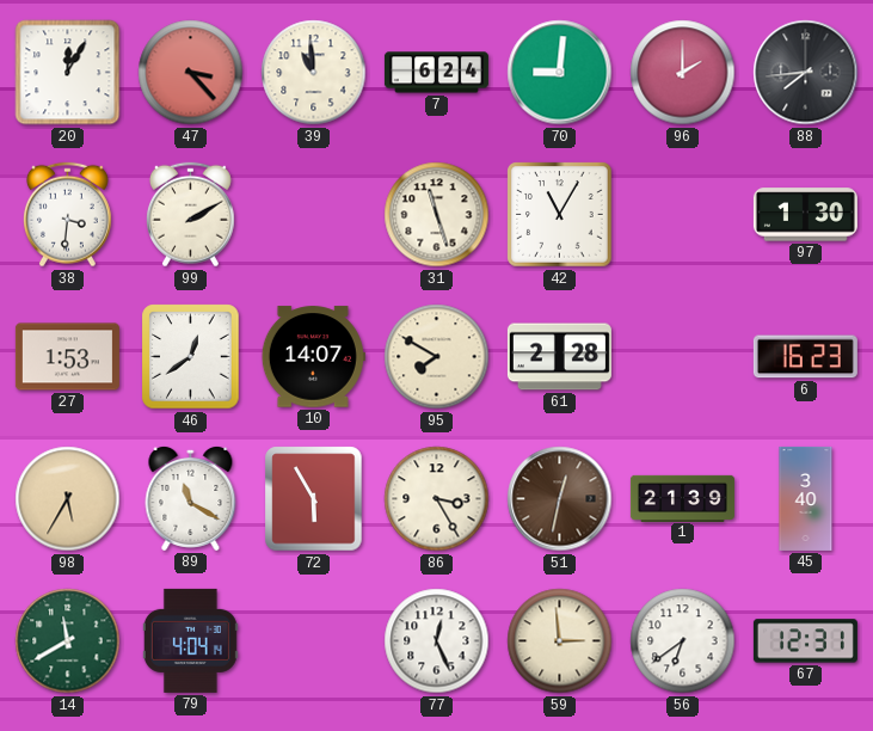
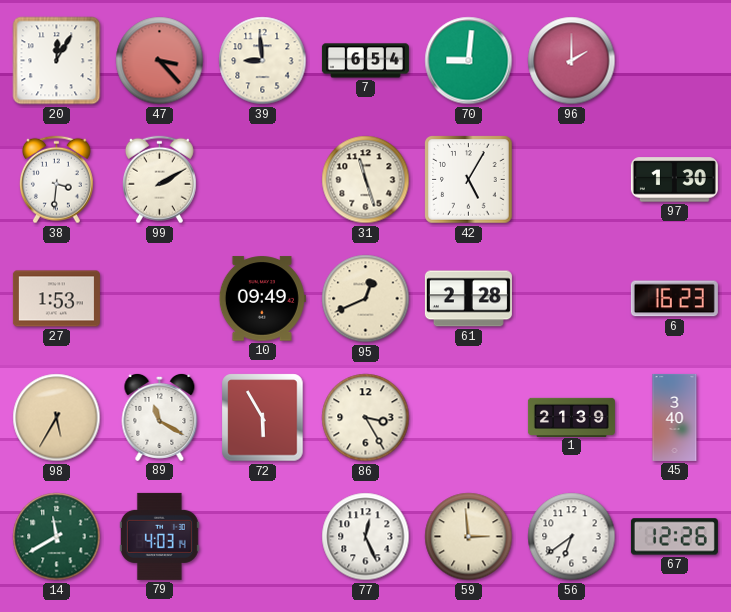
39: 10:59 -> 8:59 (263, 61)
7: 6:24 -> 6:54 (365, 61)
88: 7:44 -> none (806, 73)
42: 11:05 -> 5:05 (469, 180)
46: 12:39 -> none (191, 357)
10: 14:07 -> 09:49 (262, 299)
95: 7:50 -> 12:41 (366, 299)
51: 12:32 -> none (560, 499)
79: 4:04 -> 4:03 (159, 536)
67: 12:31 -> 12:26 (674, 537)
